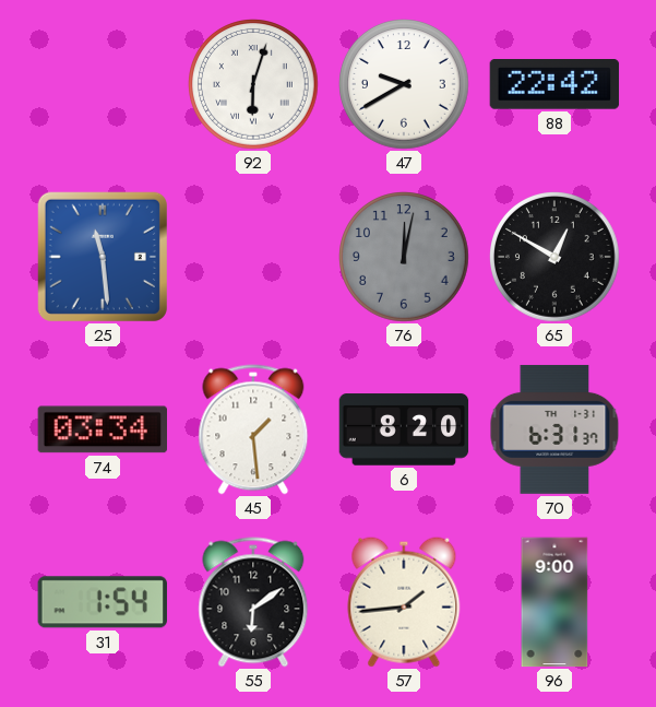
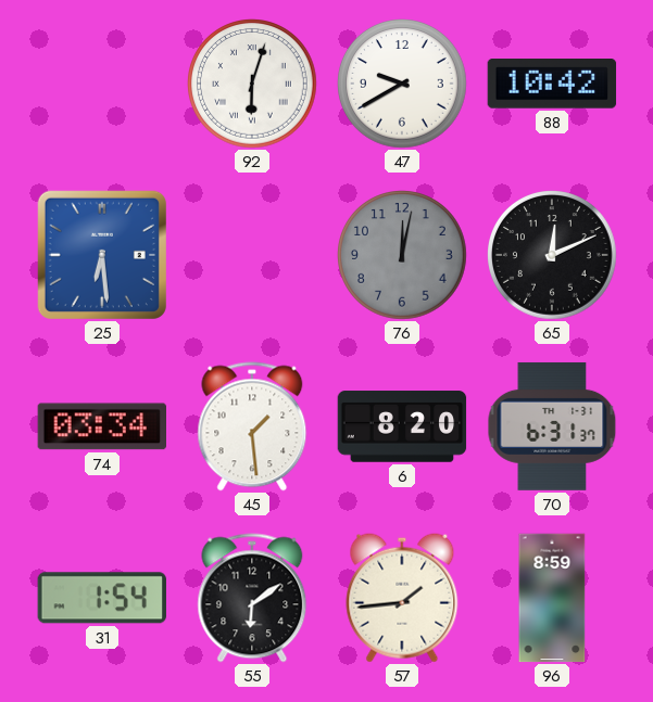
88: 22:42 -> 10:42 (552, 85)
25: 11:29 -> 6:29 (102, 255)
65: 12:50 -> 12:11 (552, 255)
96: 9:00 -> 8:59 (552, 598)
